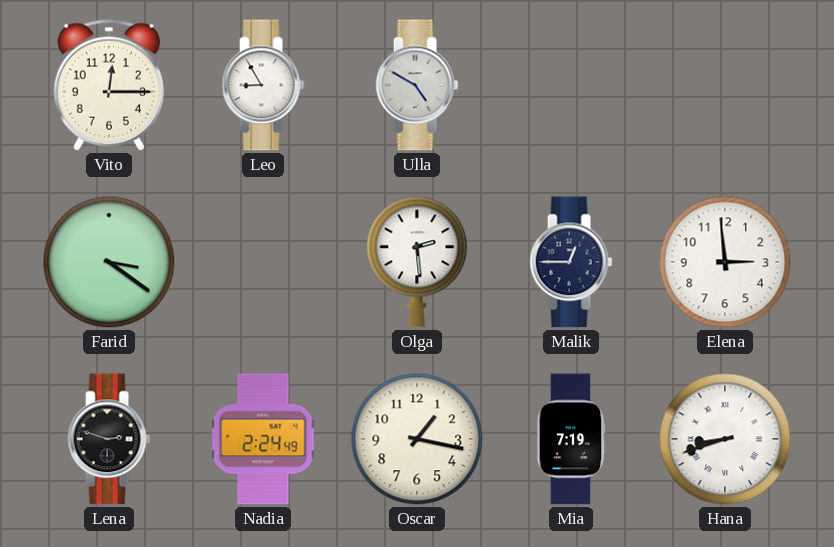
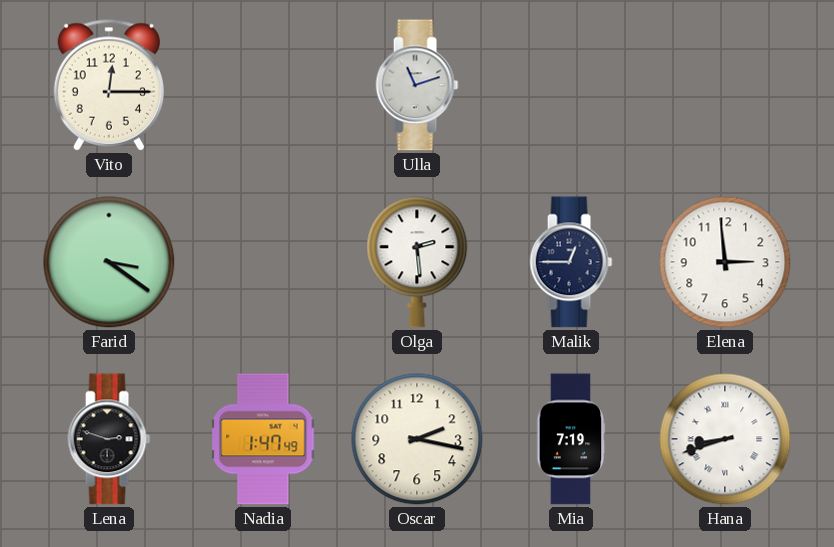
Leo: 8:55 -> none (263, 85)
Ulla: 4:50 -> 11:12 (417, 85)
Nadia: 2:24 -> 1:47 (263, 439)
Oscar: 1:17 -> 2:17 (417, 439)
